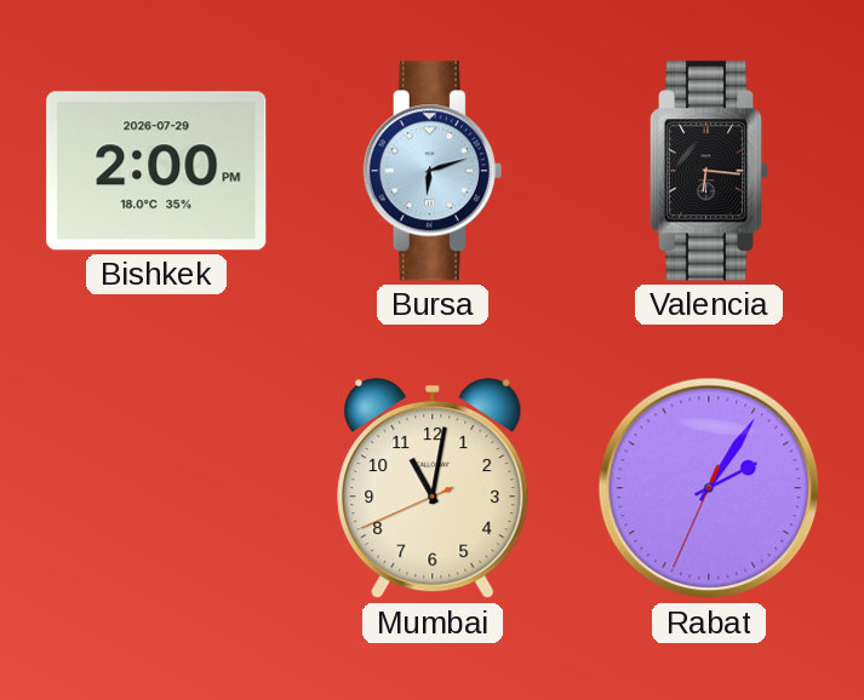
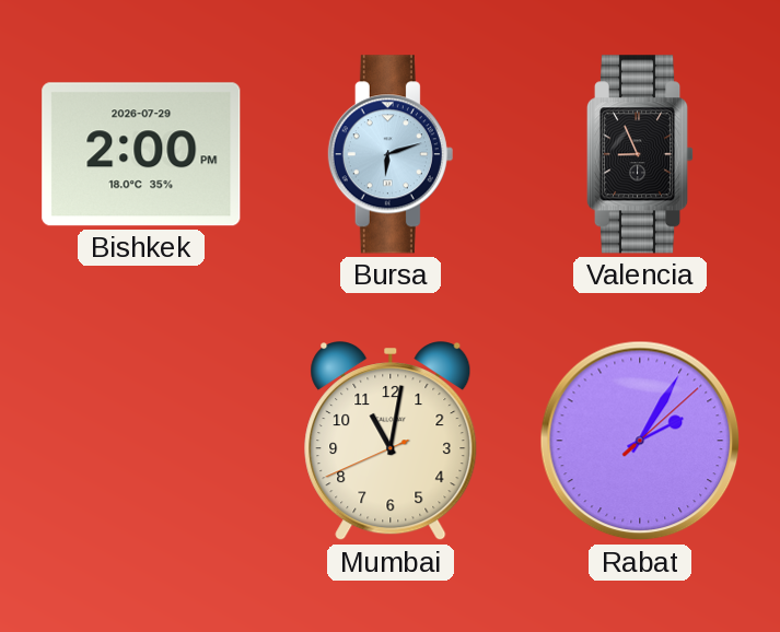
Valencia: 6:16 -> 8:56 (640, 154)
Rabat: 2:05:34 -> 2:05:08 (640, 441)
